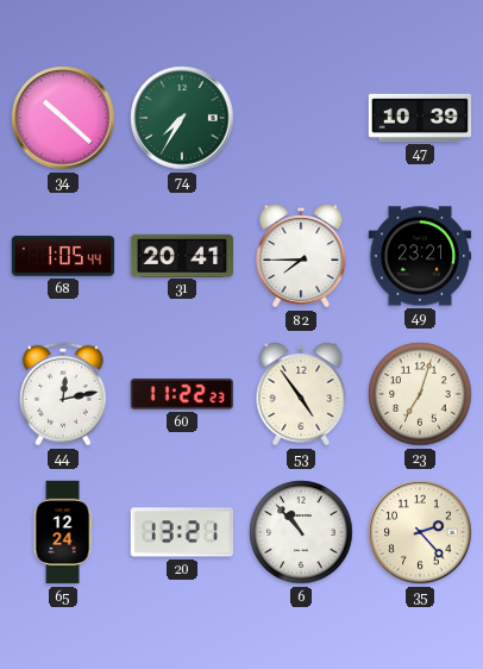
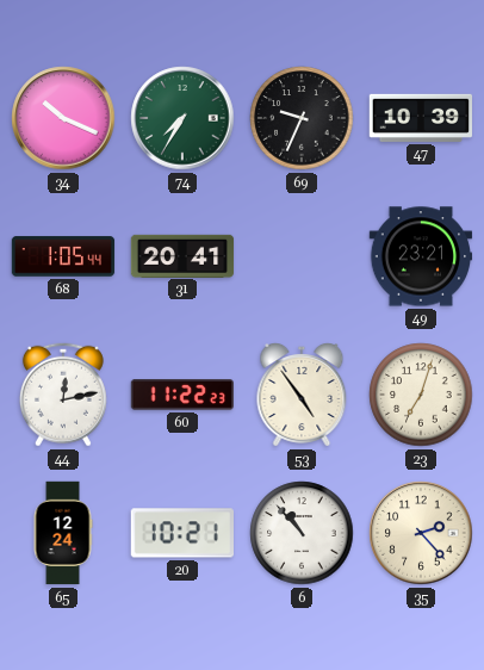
34: 10:22 -> 10:19 (63, 118)
69: none -> 9:34 (302, 118)
82: 7:45 -> none (301, 257)
20: 13:21 -> 10:21 (181, 533)
